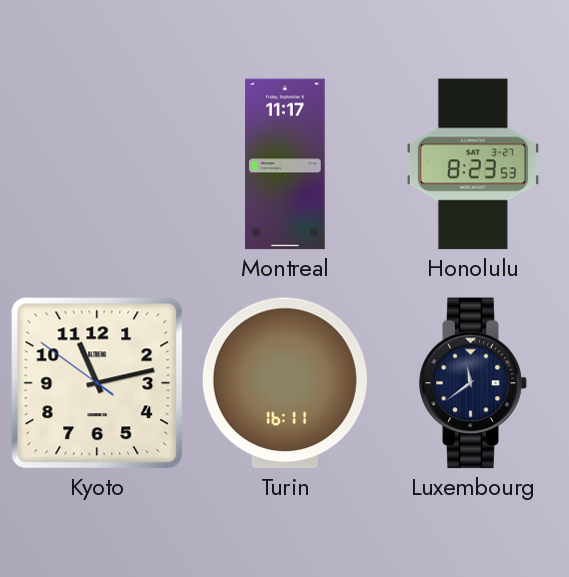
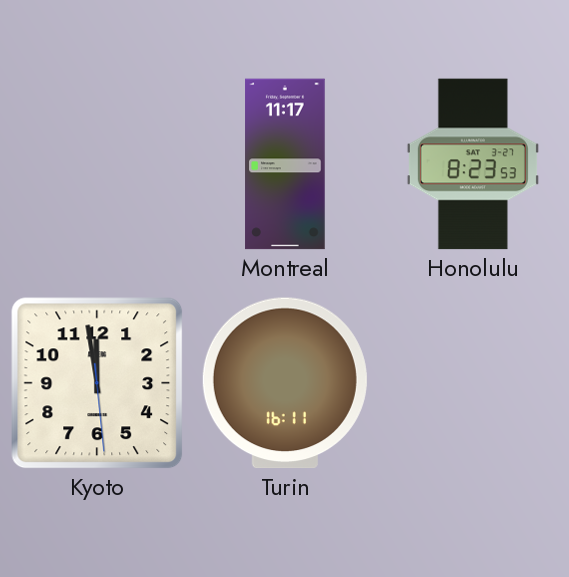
Kyoto: 11:12 -> 11:58 (97, 383)
Luxembourg: 11:39 -> none (473, 383)
